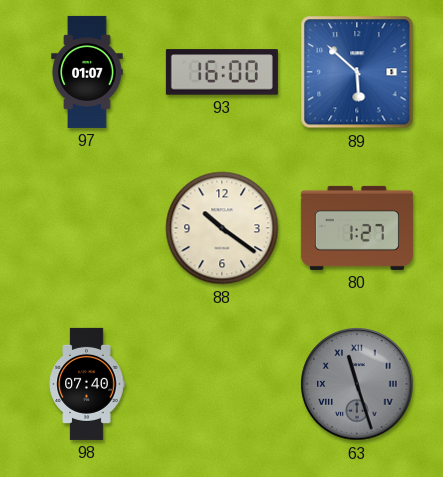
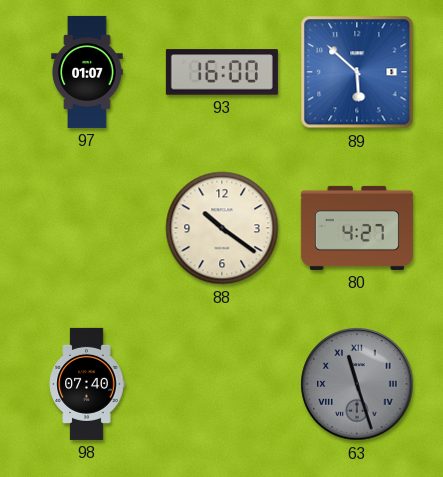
80: 1:27 -> 4:27 (357, 228)
